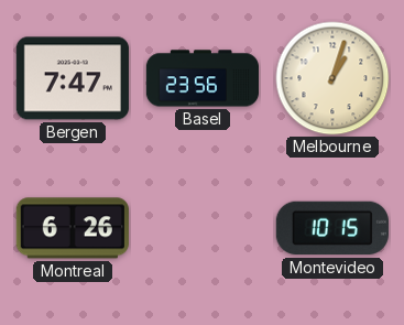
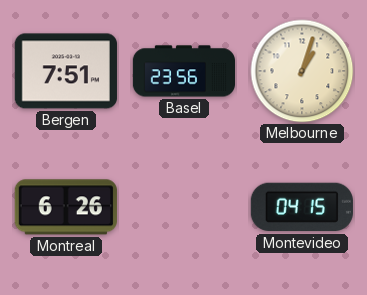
Bergen: 7:47 -> 7:51 (66, 71)
Montevideo: 10:15 -> 04:15 (302, 207)
